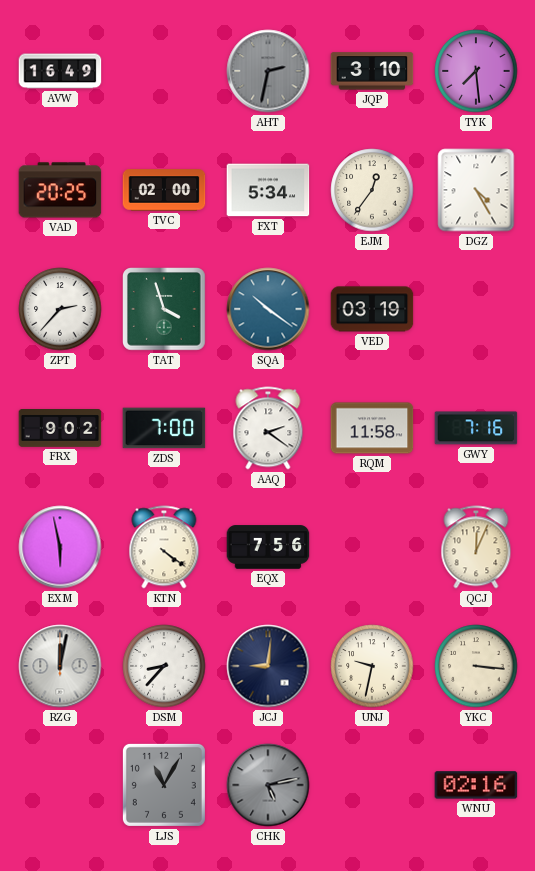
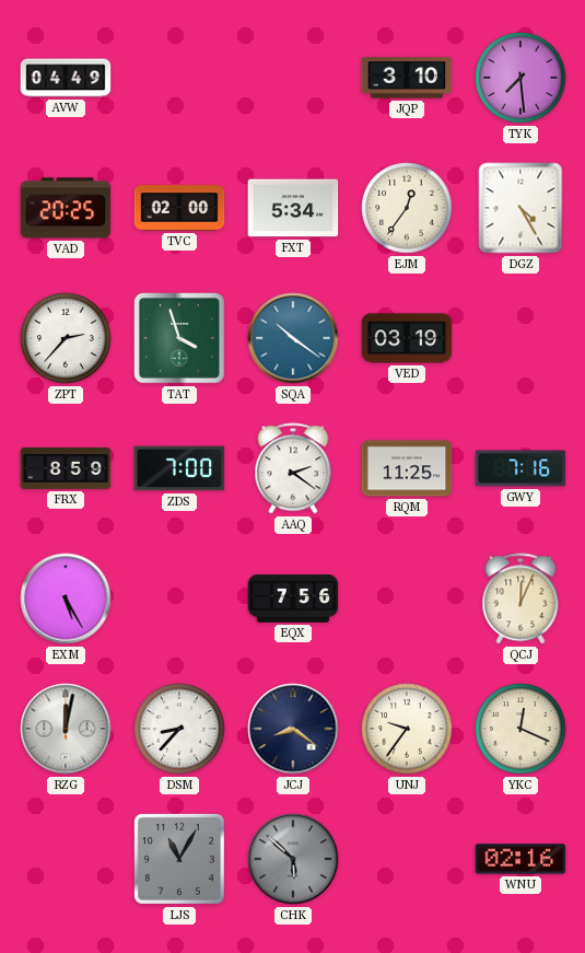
AVW: 16:49 -> 04:49 (66, 78)
AHT: 2:32 -> none (268, 71)
FRX: 9:02 -> 8:59 (66, 469)
RQM: 11:58 -> 11:25 (407, 468)
EXM: 5:58 -> 5:25 (66, 598)
KTN: 4:21 -> none (164, 547)
JCJ: 9:01 -> 8:21 (293, 729)
UNJ: 9:32 -> 9:36 (407, 729)
YKC: 3:16 -> 12:19 (520, 729)
CHK: 5:13 -> 5:52 (293, 859)
